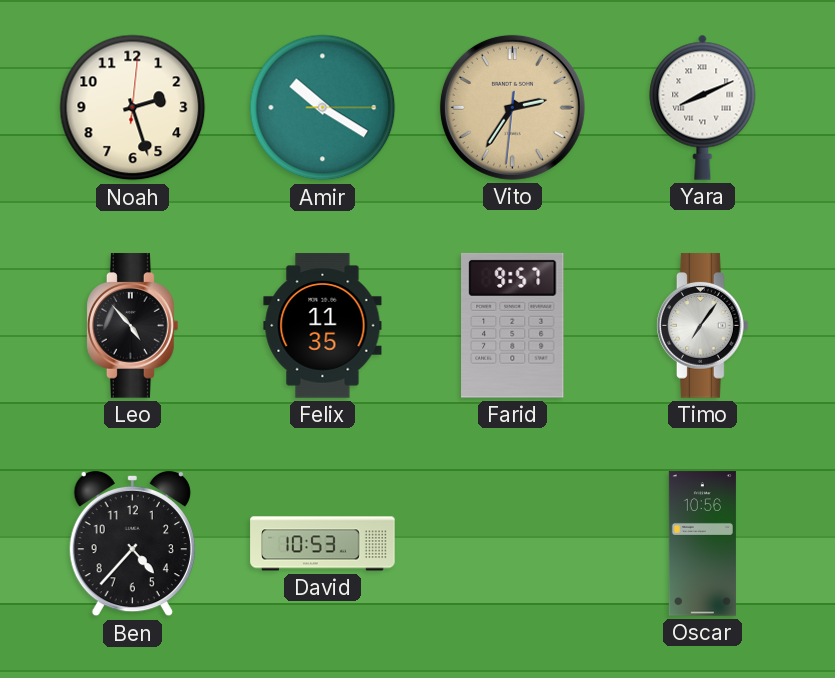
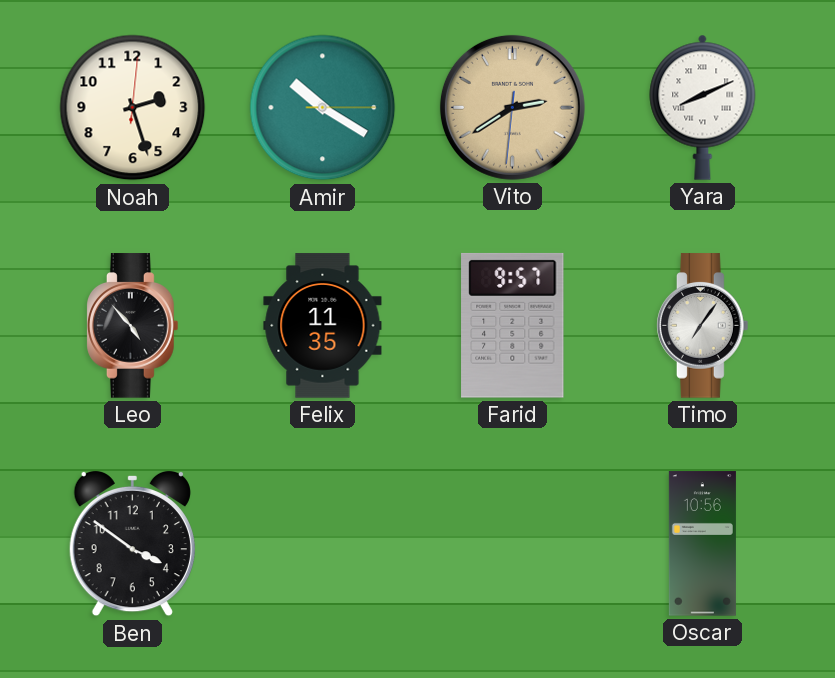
Vito: 2:35 -> 2:39 (512, 107)
Ben: 4:37 -> 3:51 (132, 544)
David: 10:53 -> none (323, 544)
